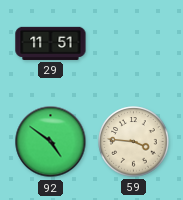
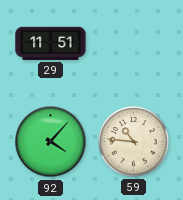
92: 4:51 -> 4:07 (51, 142)
59: 3:46 -> 10:46 (134, 142)
